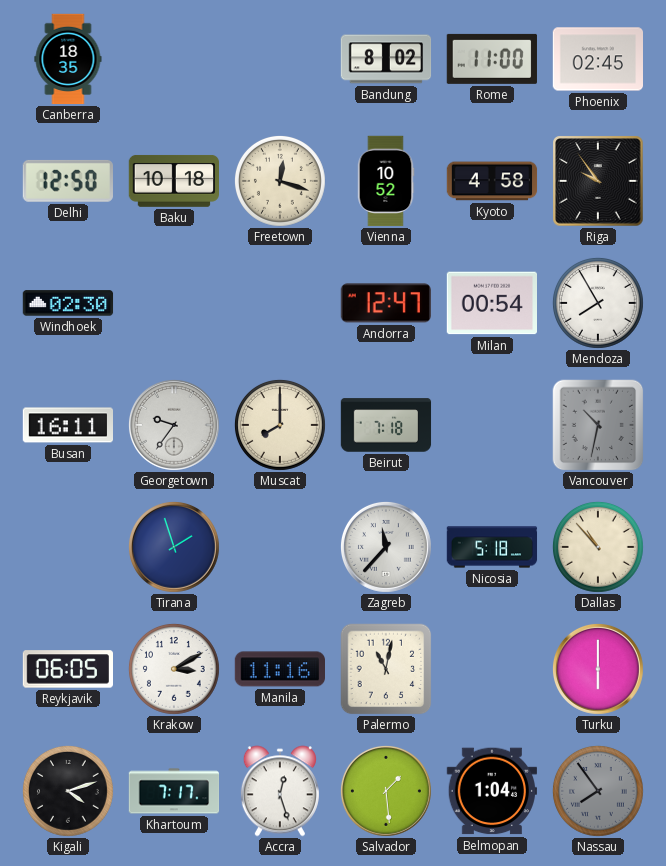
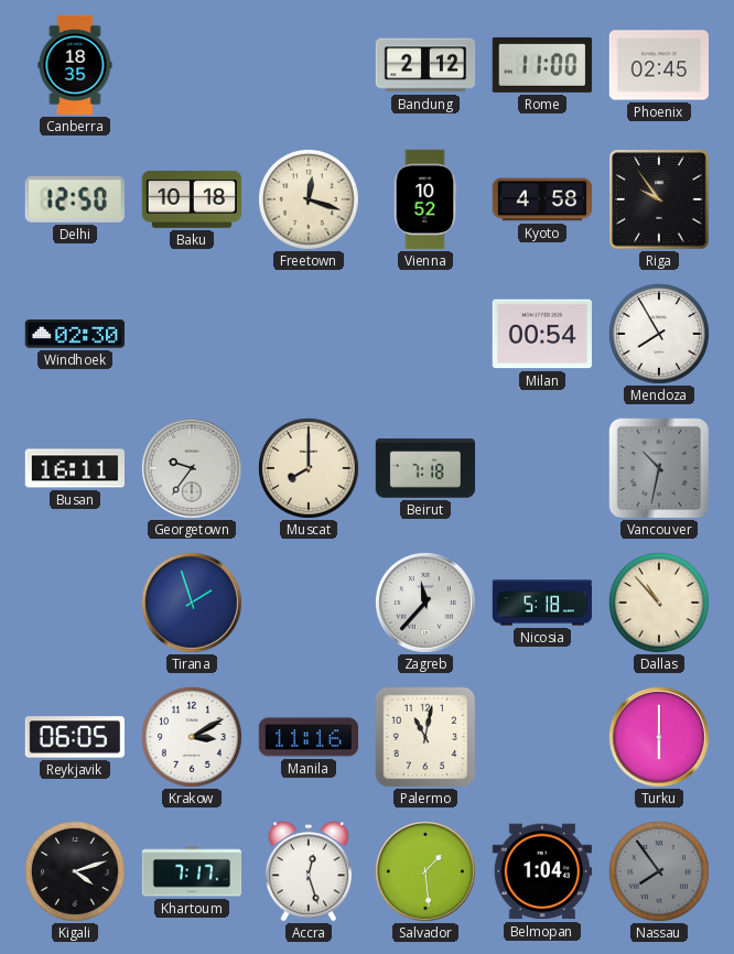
Bandung: 8:02 -> 2:12 (425, 65)
Andorra: 12:47 -> none (386, 303)
